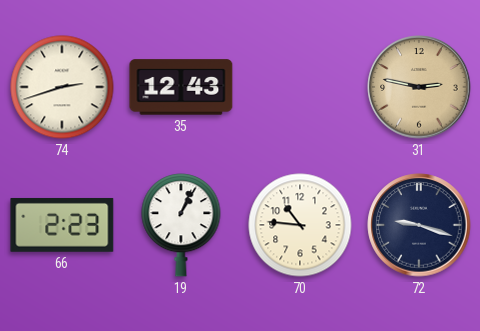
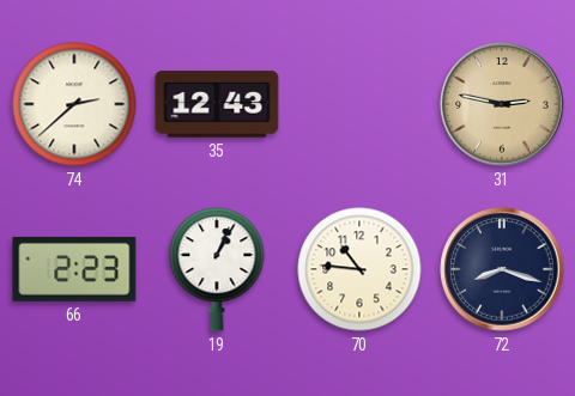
74: 2:42 -> 2:38 (74, 104)
72: 9:18 -> 8:18 (502, 269)
